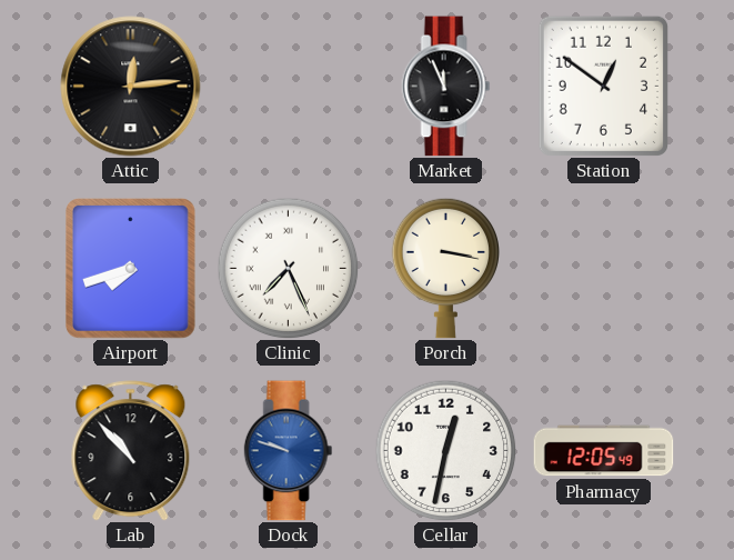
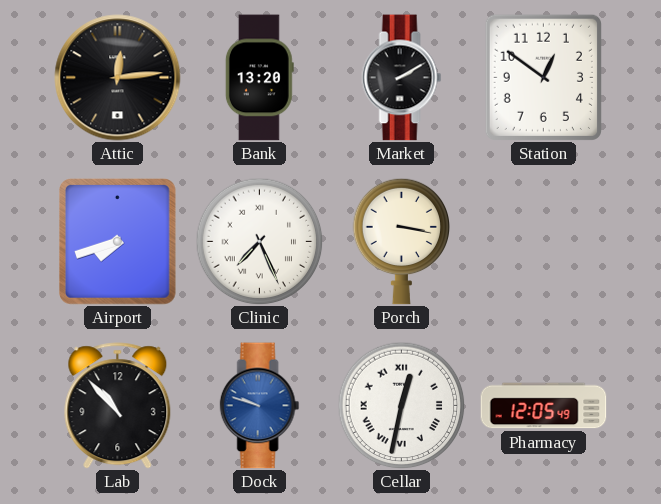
Bank: none -> 13:20 (259, 78)
Market: 11:56 -> 2:10 (402, 78)
Cellar numerals: Arabic -> Roman (401, 405)
